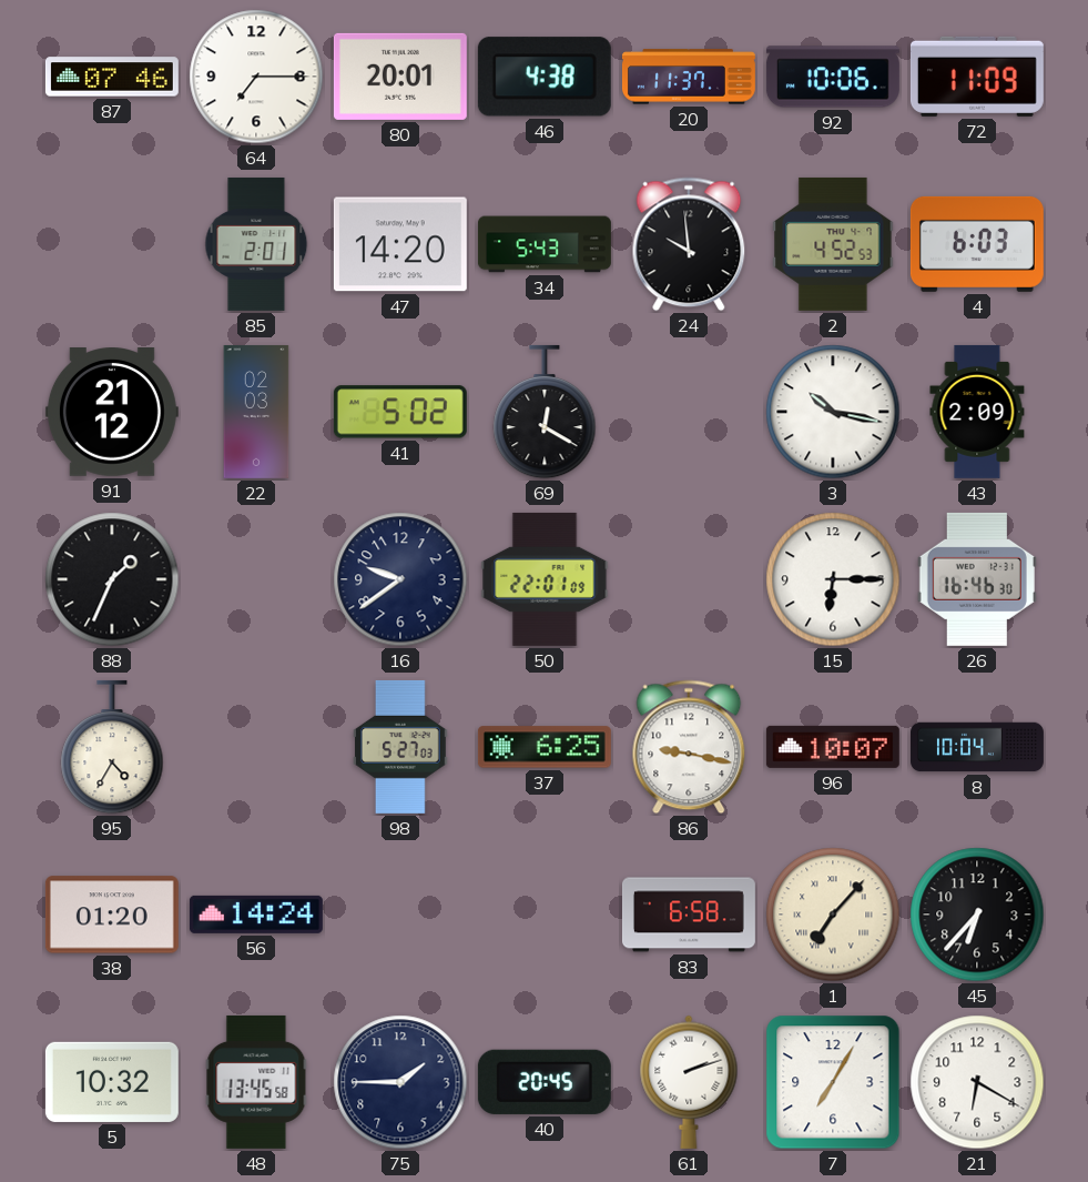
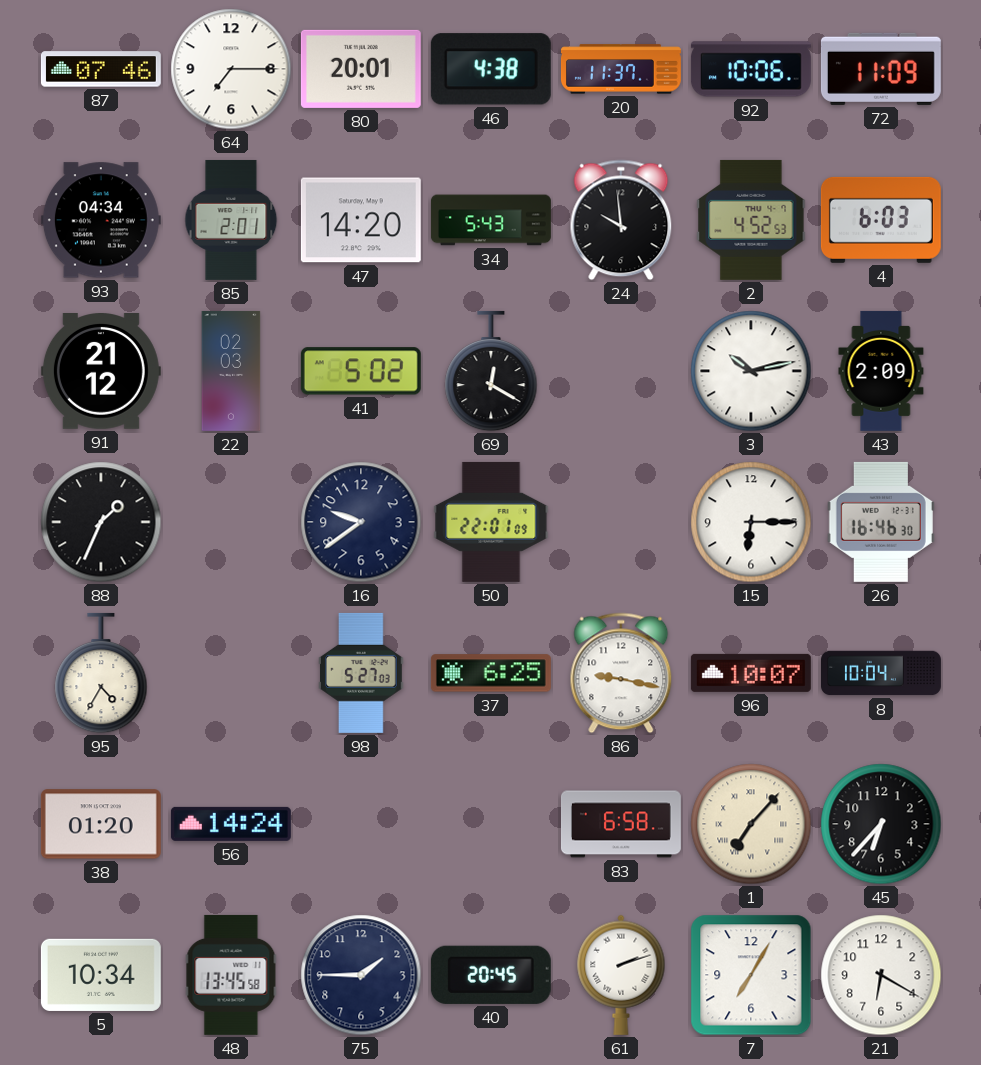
93: none -> 04:34 (101, 220)
3: 10:17 -> 10:13 (751, 371)
5: 10:32 -> 10:34 (101, 975)
